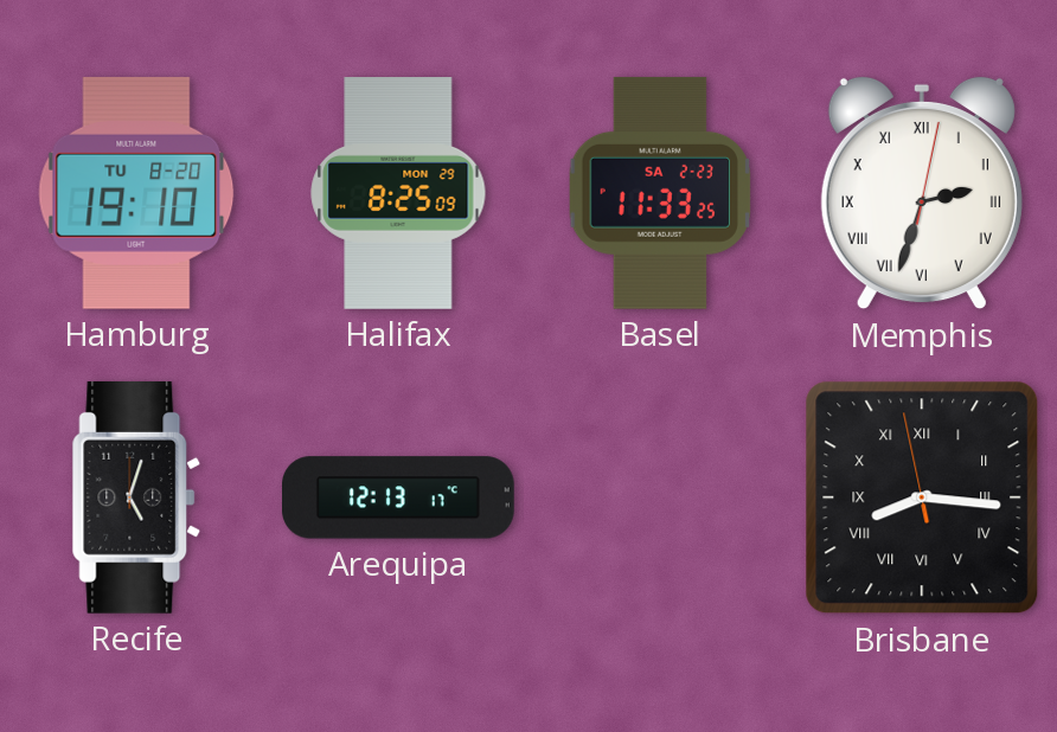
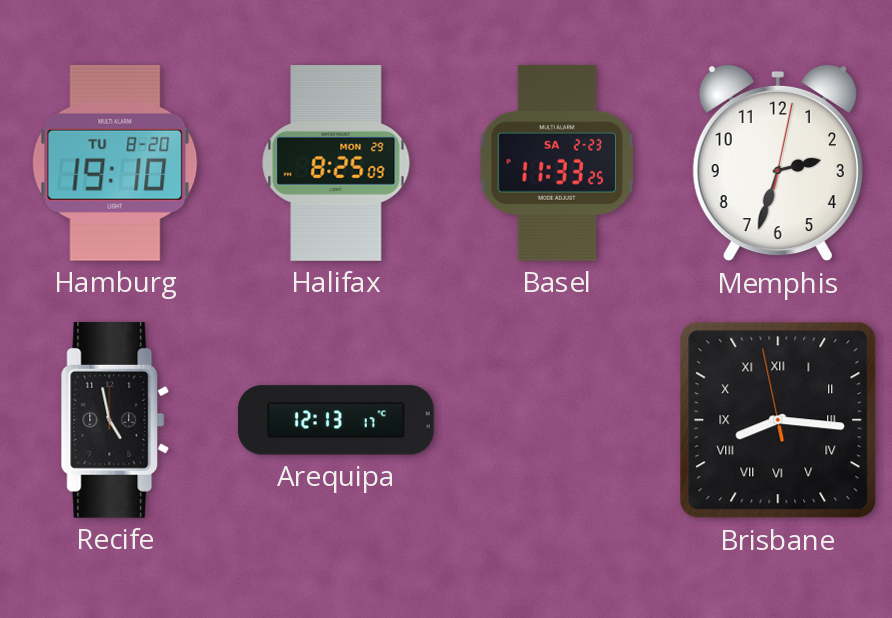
Memphis numerals: Roman -> Arabic (778, 163)
Recife: 5:03 -> 4:58 (115, 420)
